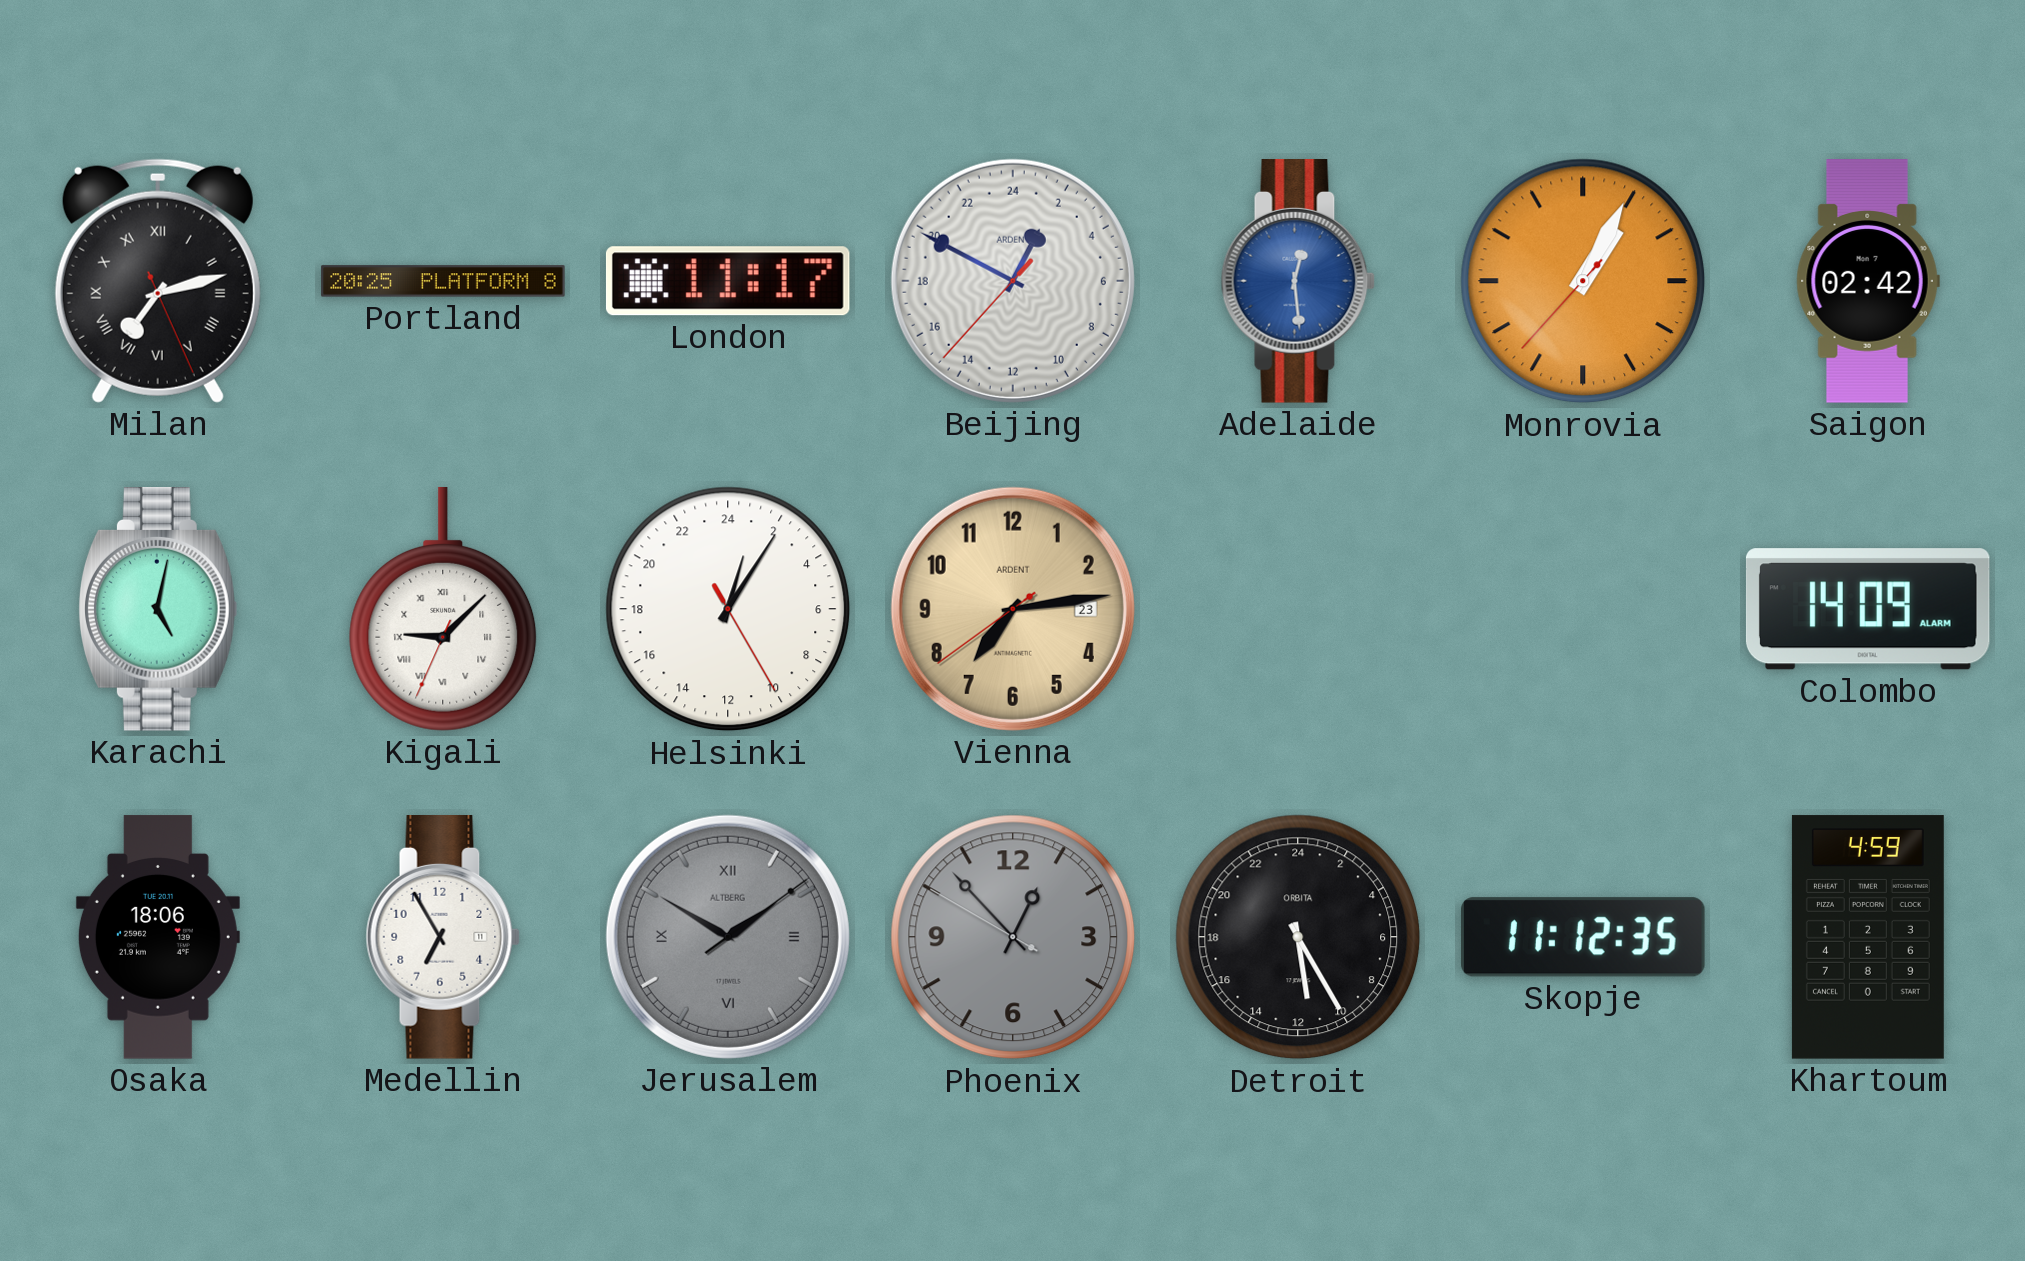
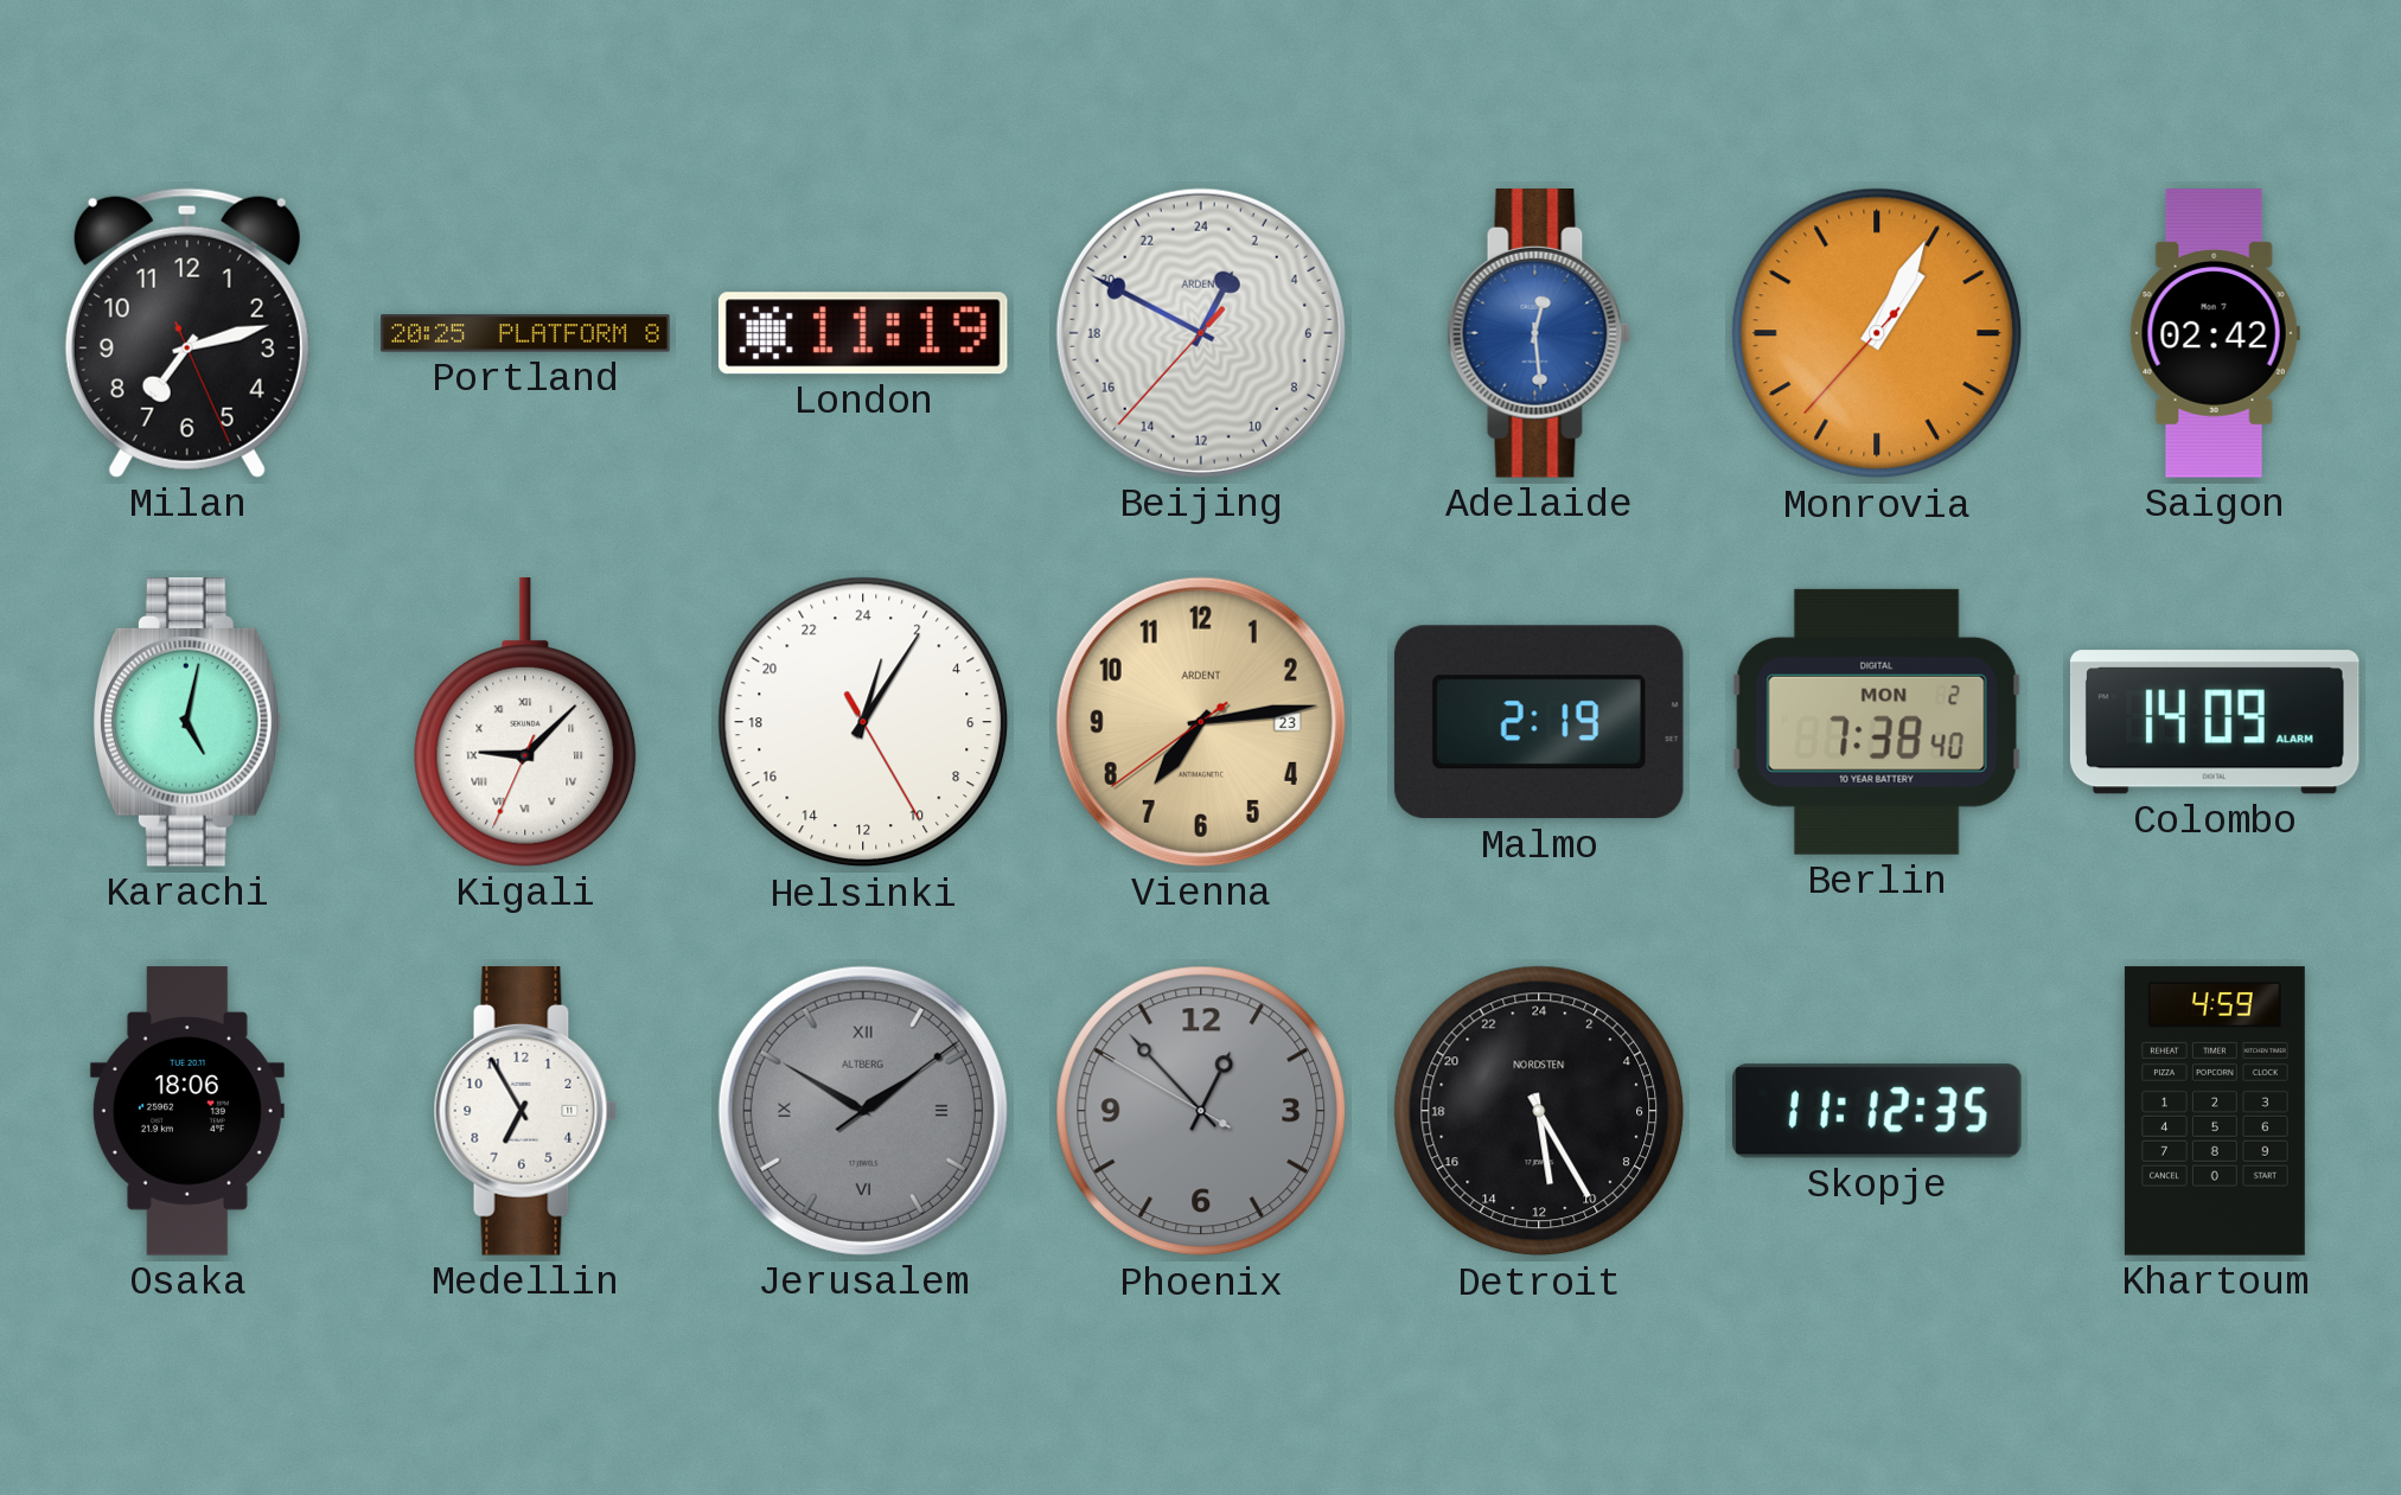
Milan numerals: Roman -> Arabic (187, 333)
London: 11:17 -> 11:19 (863, 333)
Malmo: none -> 2:19 (1539, 722)
Berlin: none -> 7:38 (1877, 722)
Detroit brand: ORBITA -> NORDSTEN (1539, 1111)
